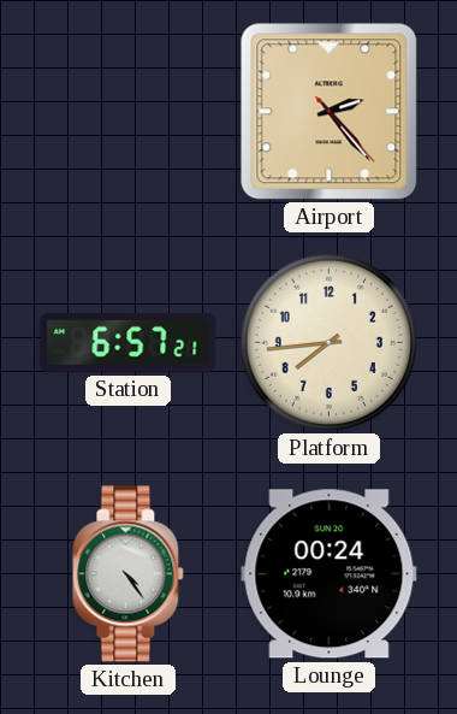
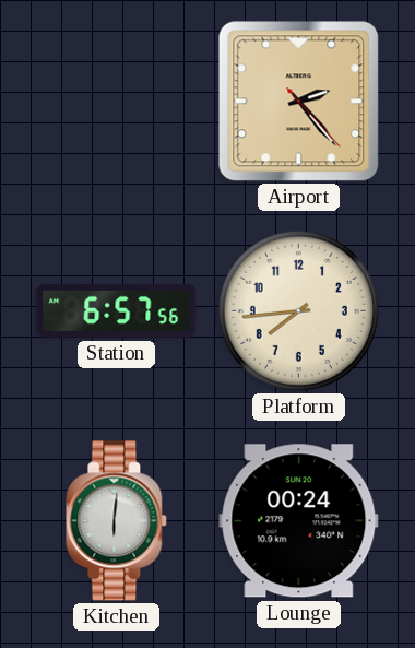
Station: 6:57:21 -> 6:57:56 (117, 310)
Kitchen: 4:24 -> 6:01 (117, 521)
